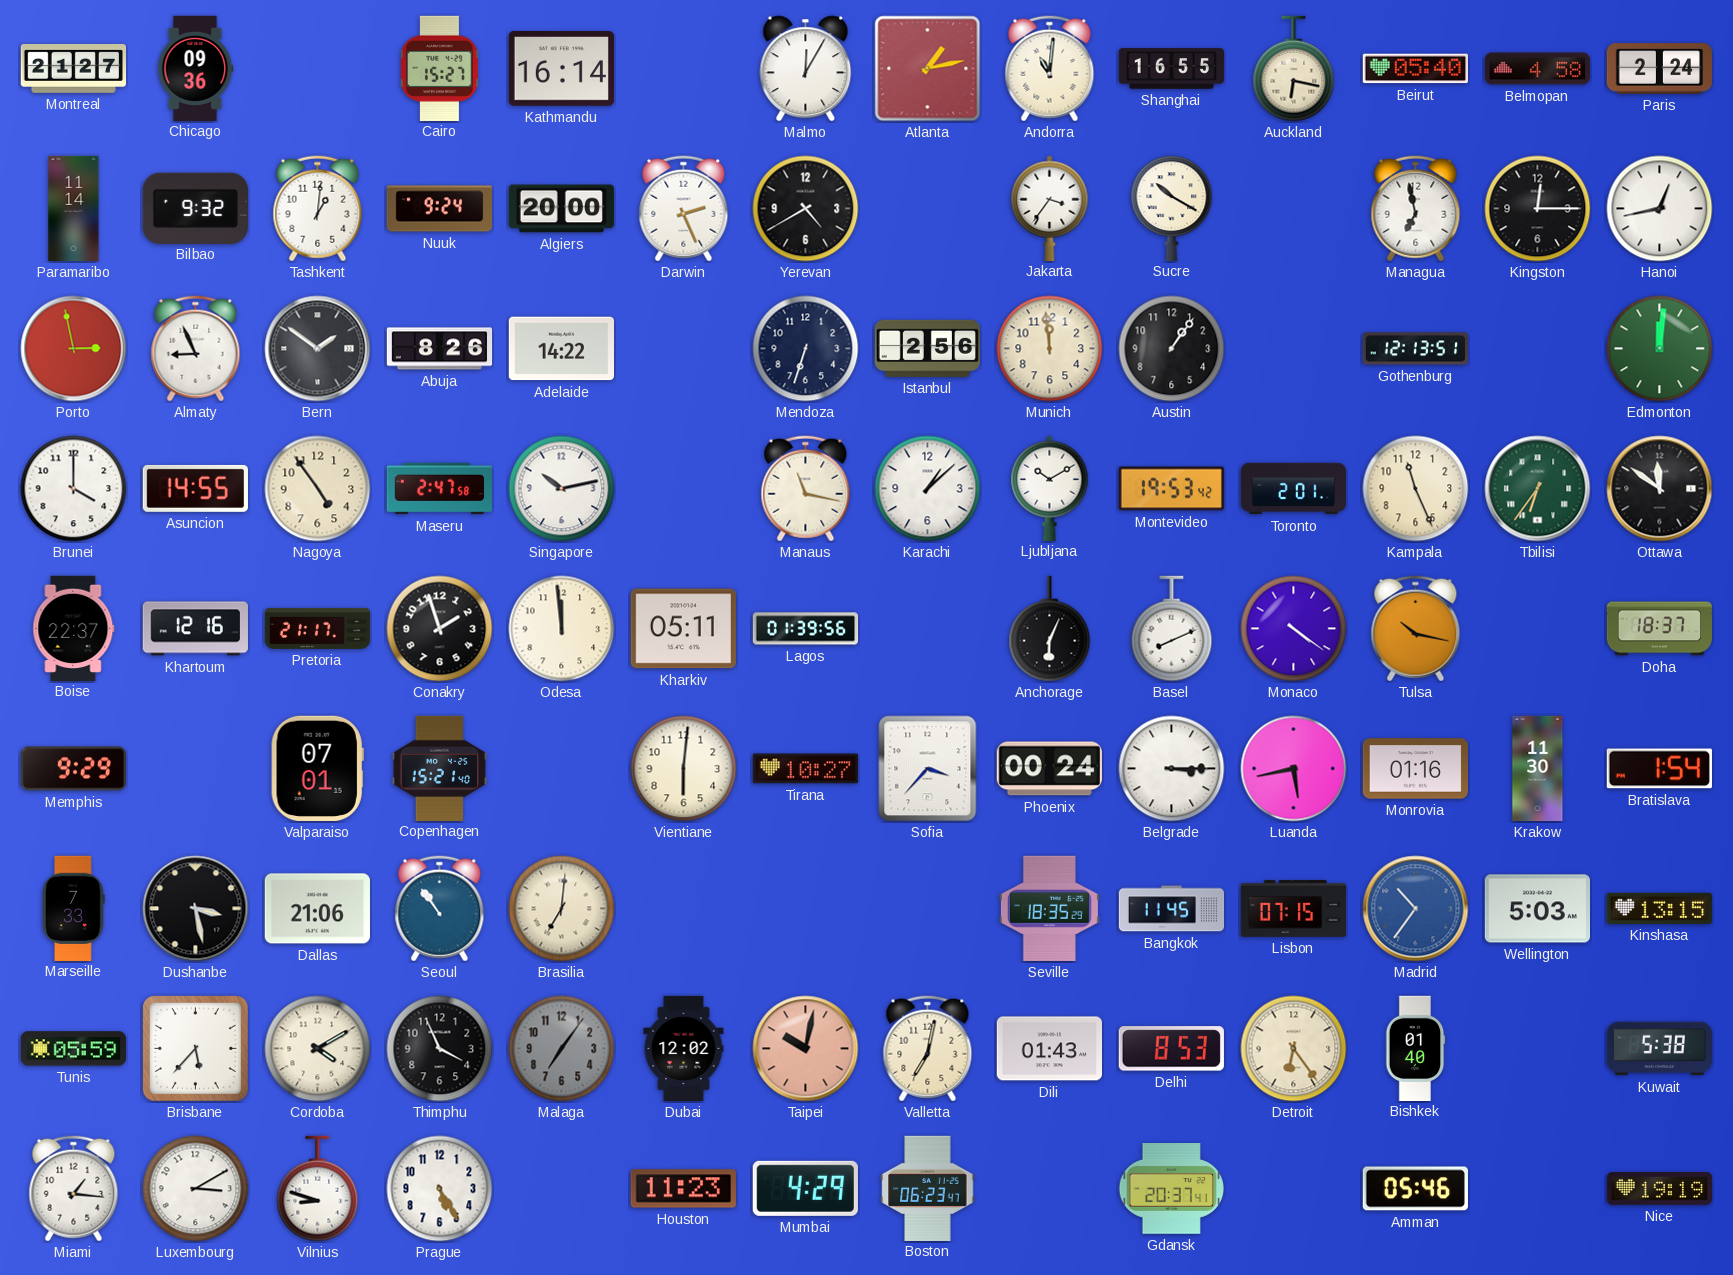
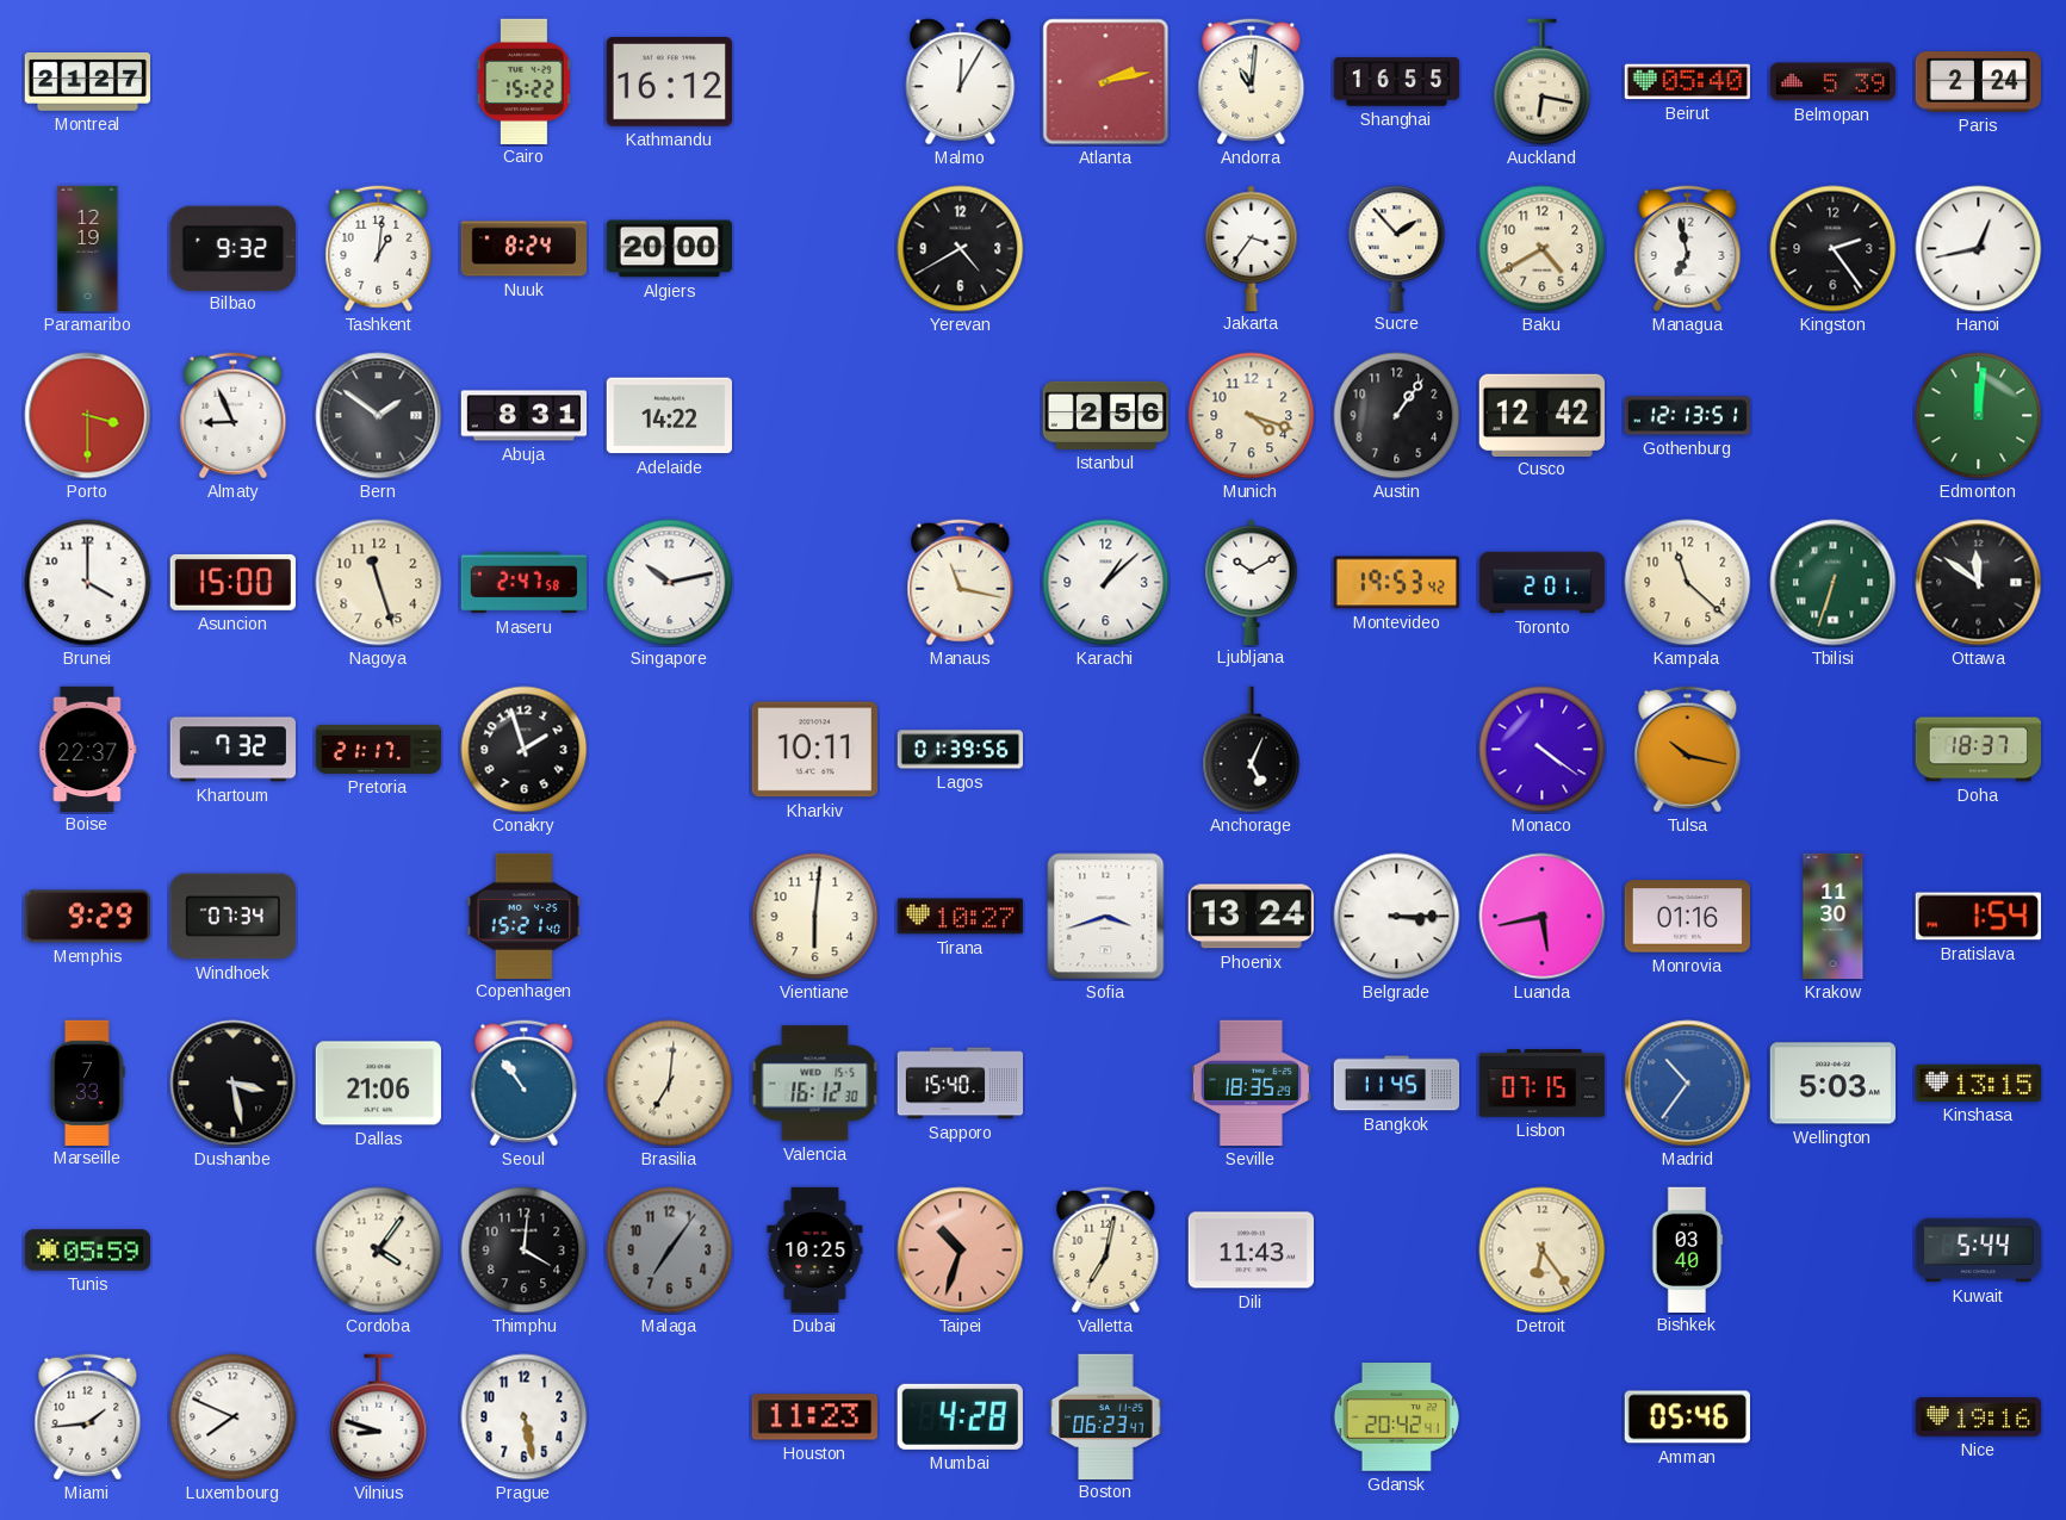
Chicago: 09:36 -> none (196, 68)
Cairo: 15:27 -> 15:22 (523, 81)
Kathmandu: 16:14 -> 16:12 (669, 82)
Atlanta: 1:13 -> 2:13 (1106, 82)
Belmopan: 4:58 -> 5:39 (1832, 82)
Paramaribo: 11:14 -> 12:19 (88, 249)
Nuuk: 9:24 -> 8:24 (525, 249)
Darwin: 2:26 -> none (684, 209)
Sucre: 10:20 -> 1:53 (1397, 248)
Baku: none -> 4:40 (1543, 249)
Kingston: 12:15 -> 2:24 (1834, 249)
Porto: 2:58 -> 3:30 (88, 416)
Abuja: 8:26 -> 8:31 (525, 416)
Mendoza: 6:33 -> none (806, 349)
Munich: 11:59 -> 4:18 (1252, 416)
Cusco: none -> 12:42 (1541, 415)
Asuncion: 14:55 -> 15:00 (232, 582)
Nagoya: 4:54 -> 11:27 (379, 583)
Kampala: 11:26 -> 11:22 (1688, 583)
Tbilisi: 6:36 -> 6:33 (1834, 583)
Khartoum: 12:16 -> 7:32 (232, 750)
Odesa: 11:59 -> none (562, 629)
Kharkiv: 05:11 -> 10:11 (814, 750)
Anchorage: 6:04 -> 5:04 (1252, 750)
Basel: 8:11 -> none (1172, 629)
Windhoek: none -> 07:34 (232, 917)
Valparaiso: 07:01 -> none (317, 768)
Sofia: 3:37 -> 3:42 (1106, 917)
Phoenix: 00:24 -> 13:24 (1251, 917)
Valencia: none -> 16:12 (815, 1084)
Sapporo: none -> 15:40 (961, 1084)
Brisbane: 5:37 -> none (195, 1048)
Cordoba: 4:10 -> 4:06 (379, 1251)
Thimphu: 3:56 -> 4:01 (525, 1251)
Dubai: 12:02 -> 10:25 (815, 1251)
Taipei: 10:02 -> 10:33 (961, 1251)
Dili: 01:43 -> 11:43 (1251, 1251)
Delhi: 8:53 -> none (1171, 1049)
Bishkek: 01:40 -> 03:40 (1687, 1249)
Kuwait: 5:38 -> 5:44 (1978, 1251)
Miami: 1:16 -> 1:44 (88, 1417)
Luxembourg: 3:10 -> 7:49 (234, 1417)
Prague: 5:25 -> 5:28 (525, 1417)
Mumbai: 4:29 -> 4:28 (960, 1416)
Gdansk: 20:37 -> 20:42 (1396, 1417)
Nice: 19:19 -> 19:16 (1978, 1417)
